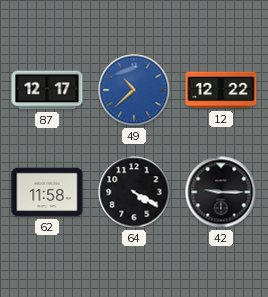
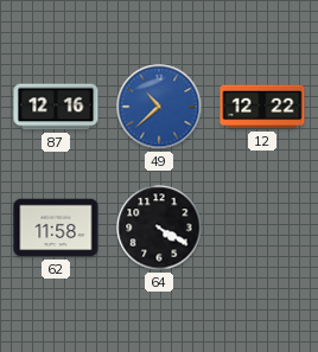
87: 12:17 -> 12:16 (56, 107)
42: 9:15 -> none (221, 192)
